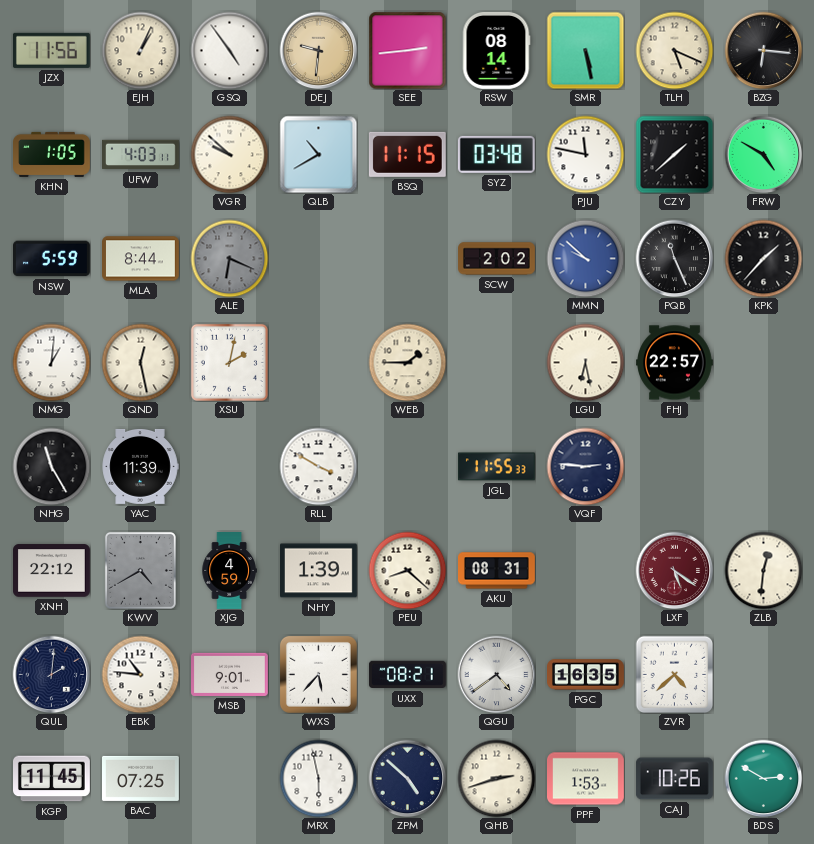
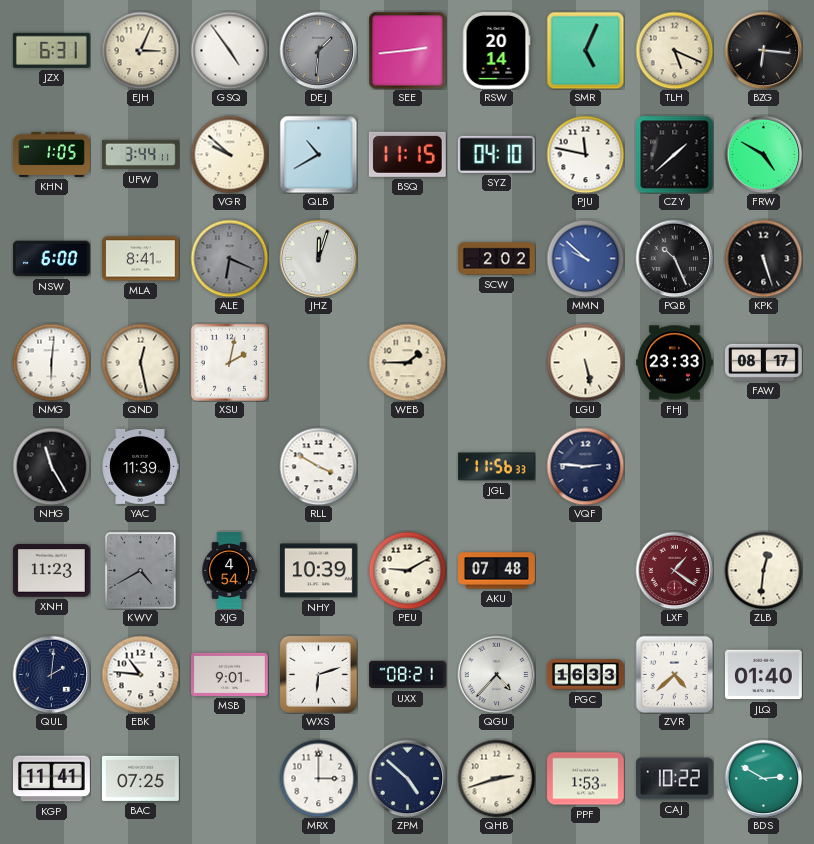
JZX: 11:56 -> 6:31 (51, 50)
EJH: 1:04 -> 3:04 (140, 50)
DEJ: 9:31 -> 1:31 (318, 50)
DEJ dial: champagne -> grey (318, 50)
RSW: 08:14 -> 20:14 (496, 51)
SMR: 5:28 -> 5:04 (585, 50)
UFW: 4:03 -> 3:44 (141, 155)
SYZ: 03:48 -> 04:10 (496, 154)
NSW: 5:59 -> 6:00 (52, 259)
MLA: 8:44 -> 8:41 (141, 259)
JHZ: none -> 12:03 (318, 258)
PQB: 11:26 -> 10:26 (674, 258)
KPK: 1:37 -> 5:27 (763, 258)
NMG: 1:01 -> 6:01 (51, 362)
LGU: 6:28 -> 5:28 (585, 362)
FHJ: 22:57 -> 23:33 (675, 363)
FAW: none -> 08:17 (764, 362)
JGL: 11:55 -> 11:56 (496, 467)
XNH: 22:12 -> 11:23 (52, 571)
XJG: 4:59 -> 4:54 (229, 571)
NHY: 1:39 -> 10:39 (319, 571)
PEU: 8:22 -> 9:10 (407, 570)
AKU: 08:31 -> 07:48 (497, 571)
LXF: 5:21 -> 1:21 (674, 570)
WXS: 5:37 -> 6:12 (318, 674)
QGU: 4:39 -> 4:37 (496, 674)
PGC: 16:35 -> 16:33 (586, 675)
JLQ: none -> 01:40 (764, 675)
KGP: 11:45 -> 11:41 (52, 779)
MRX: 5:58 -> 3:00 (318, 778)
CAJ: 10:26 -> 10:22 (674, 779)
